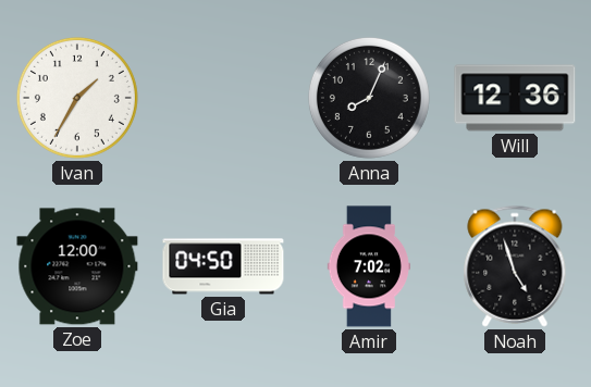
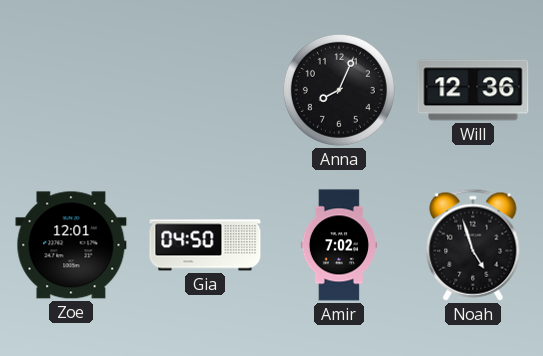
Ivan: 1:35 -> none (77, 98)
Zoe: 12:00 -> 12:01 (71, 245)
